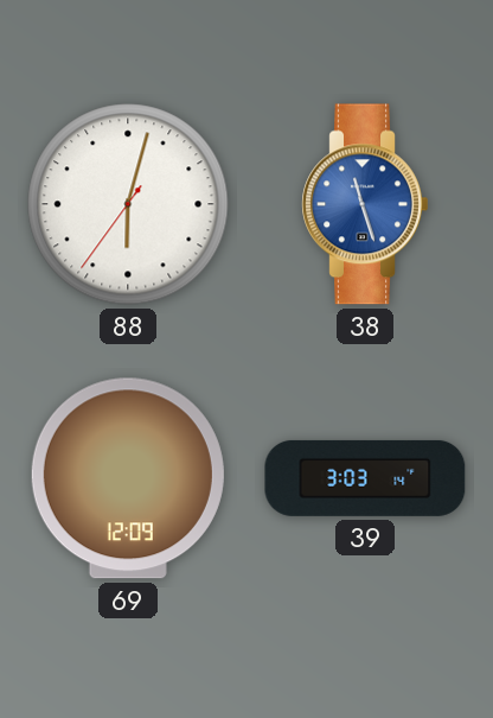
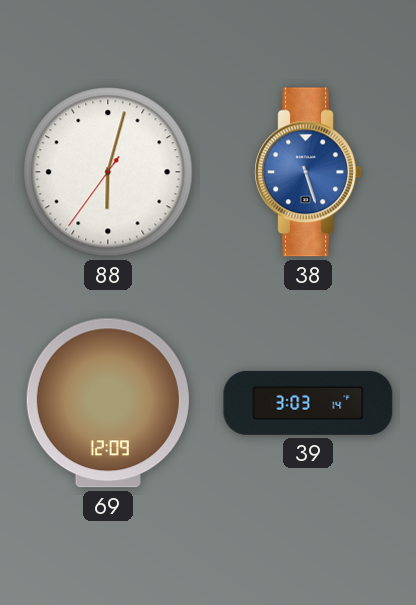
38: 11:27 -> 5:27 (308, 172)
